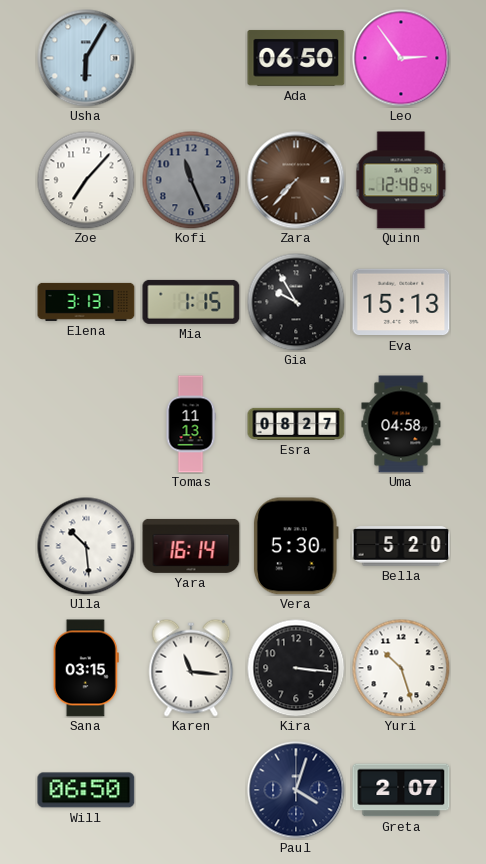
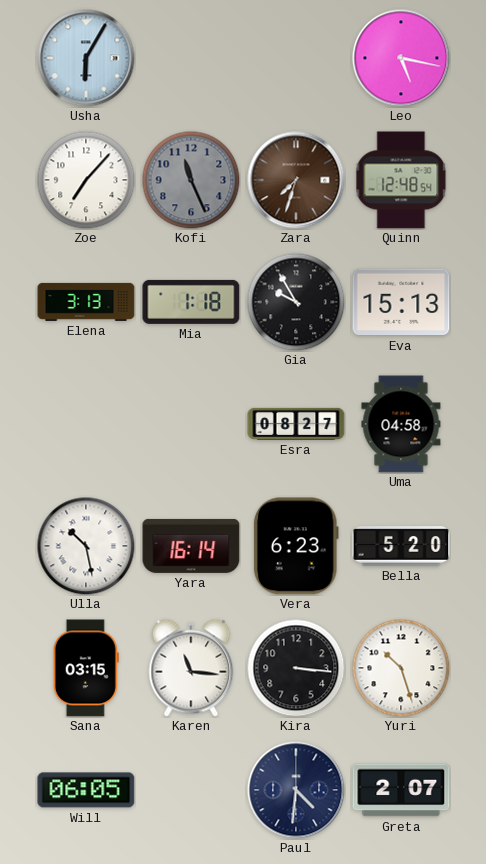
Ada: 06:50 -> none (296, 58)
Leo: 2:54 -> 5:17 (401, 58)
Zara: 7:37 -> 7:33 (296, 180)
Mia: 1:15 -> 1:18 (191, 302)
Tomas: 11:13 -> none (191, 424)
Ulla: 10:29 -> 10:28 (86, 546)
Vera: 5:30 -> 6:23 (296, 546)
Will: 06:50 -> 06:05 (86, 790)
Paul: 4:03 -> 4:31 (296, 790)
